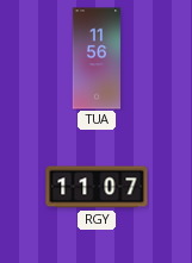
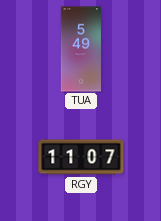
TUA: 11:56 -> 5:49 (81, 49)
